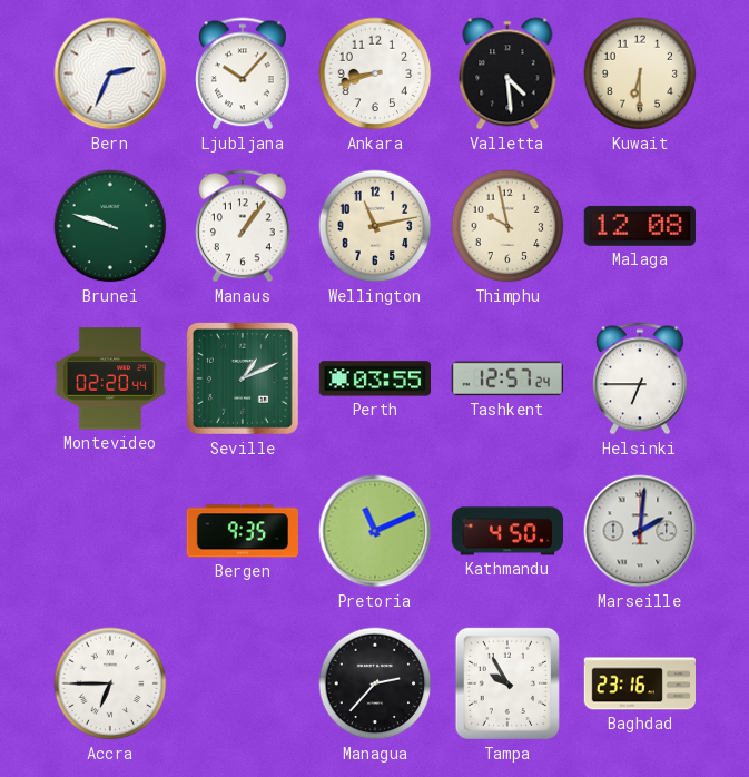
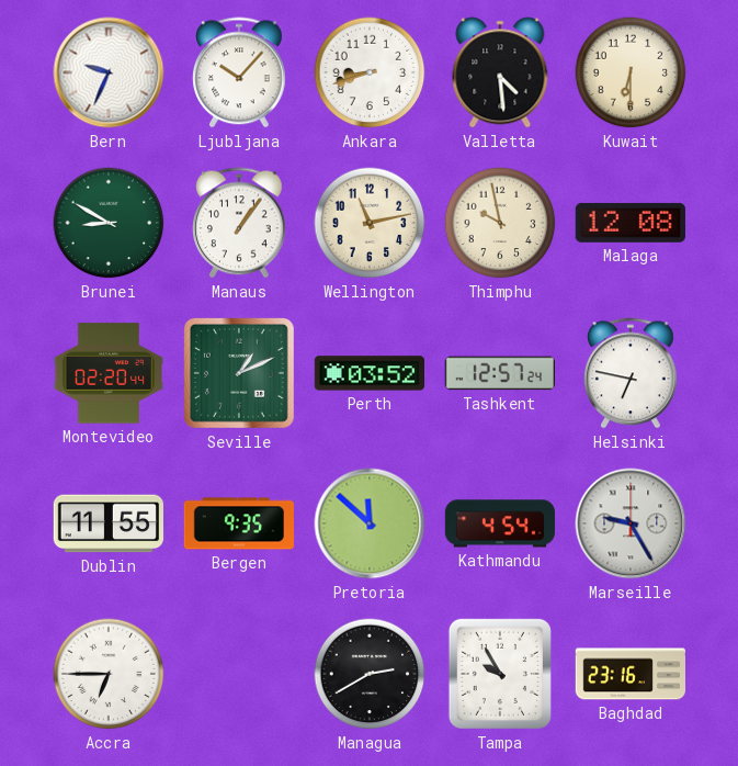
Bern: 2:34 -> 9:34 (109, 72)
Brunei: 9:48 -> 8:50 (109, 223)
Perth: 03:55 -> 03:52 (368, 373)
Helsinki: 6:45 -> 6:47 (632, 373)
Dublin: none -> 11:55 (107, 523)
Pretoria: 11:11 -> 11:52 (370, 523)
Kathmandu: 4:50 -> 4:54 (499, 523)
Marseille: 2:01 -> 9:25 (631, 523)
Managua: 2:37 -> 2:40 (370, 674)
